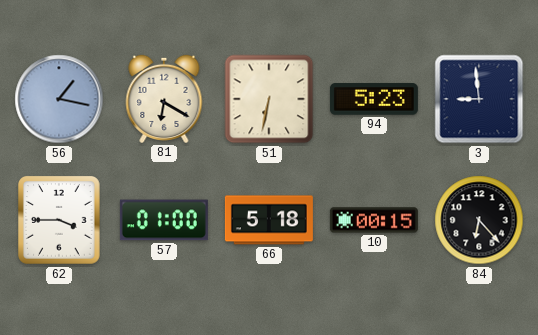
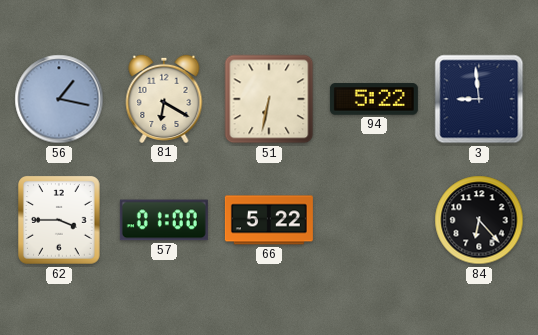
94: 5:23 -> 5:22 (374, 99)
66: 5:18 -> 5:22 (269, 220)
10: 00:15 -> none (374, 220)
